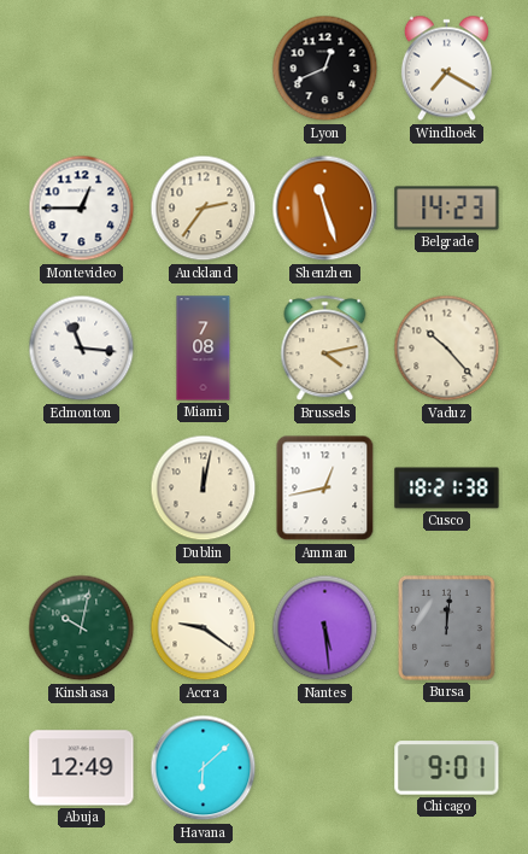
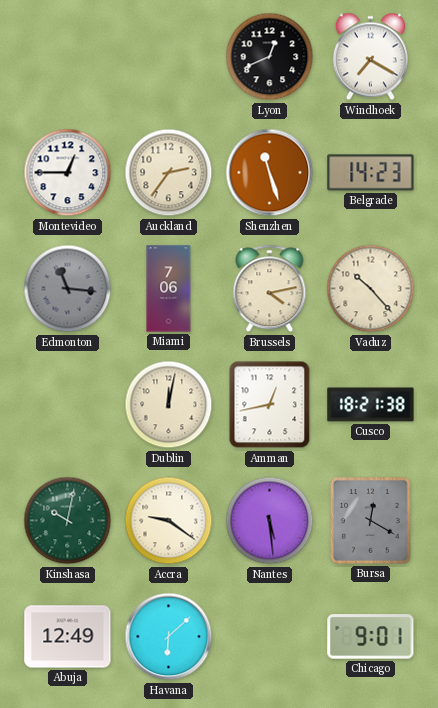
Edmonton dial: white -> grey (68, 289)
Miami: 7:08 -> 7:06 (169, 289)
Bursa: 12:01 -> 12:20 (370, 521)
